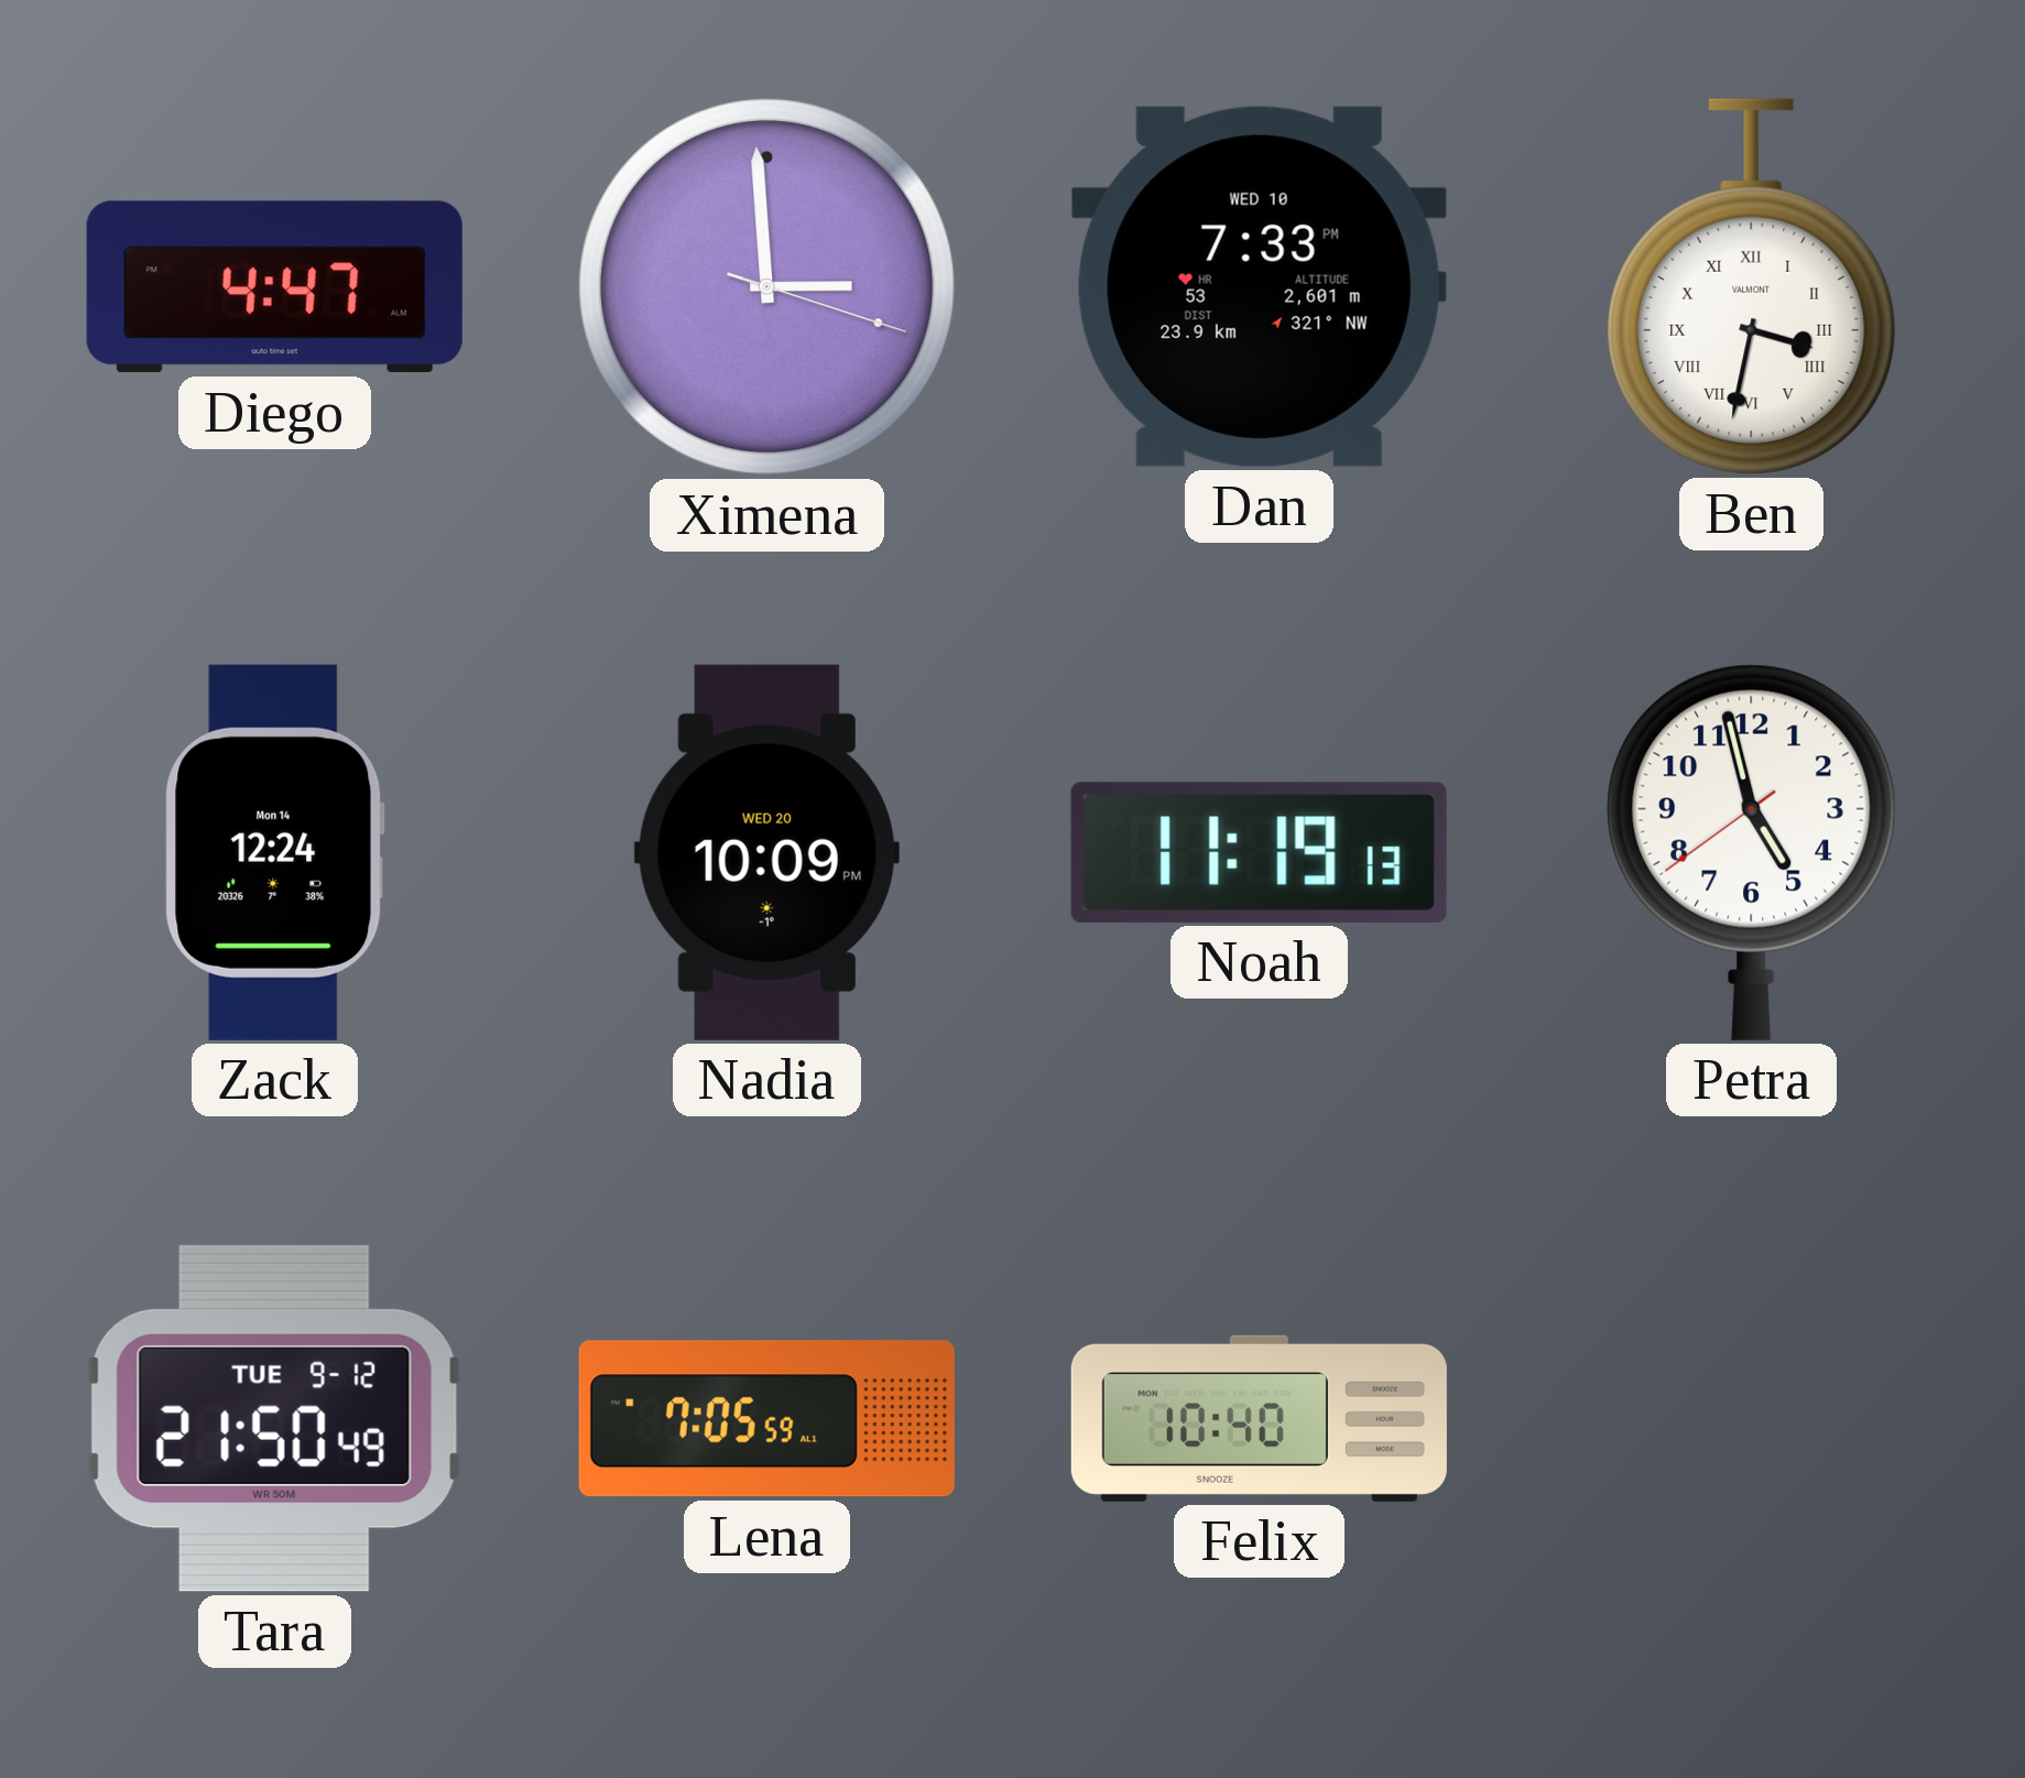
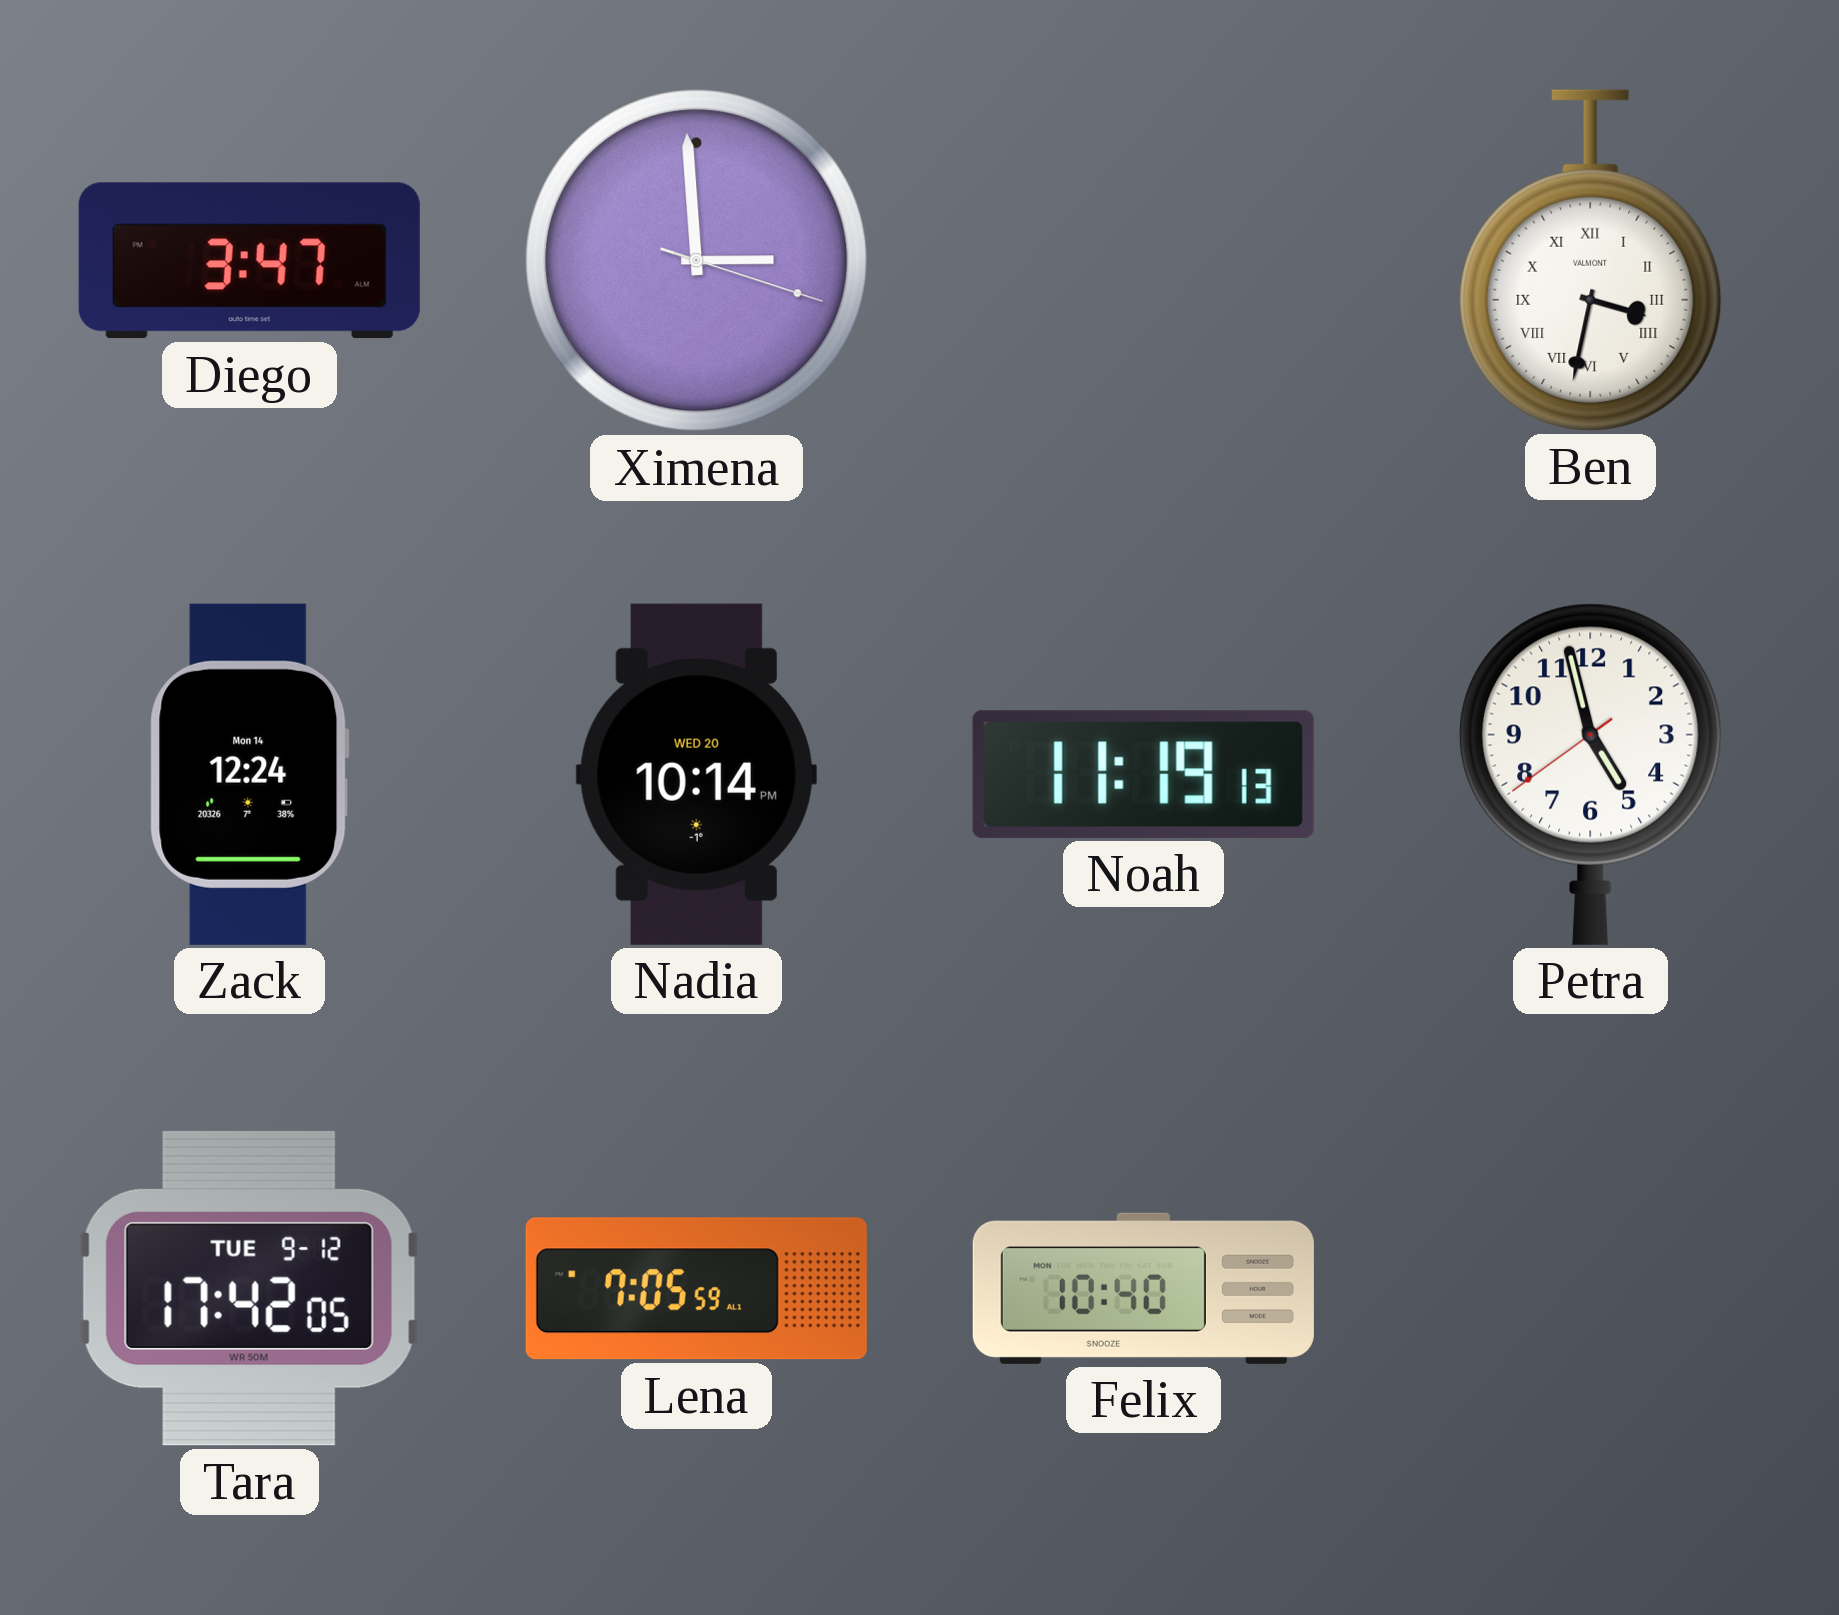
Diego: 4:47 -> 3:47 (249, 261)
Dan: 7:33 -> none (1259, 286)
Nadia: 10:09 -> 10:14 (696, 774)
Tara: 21:50 -> 17:42 (249, 1288)
